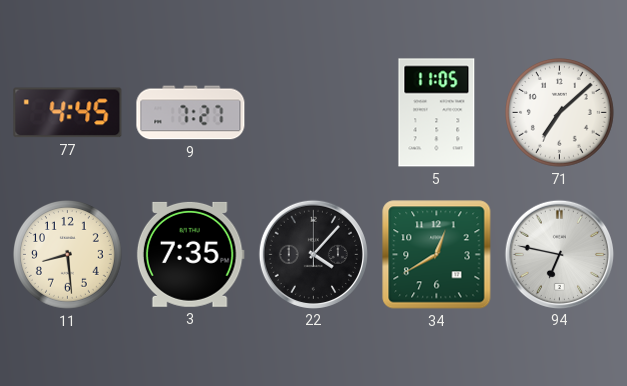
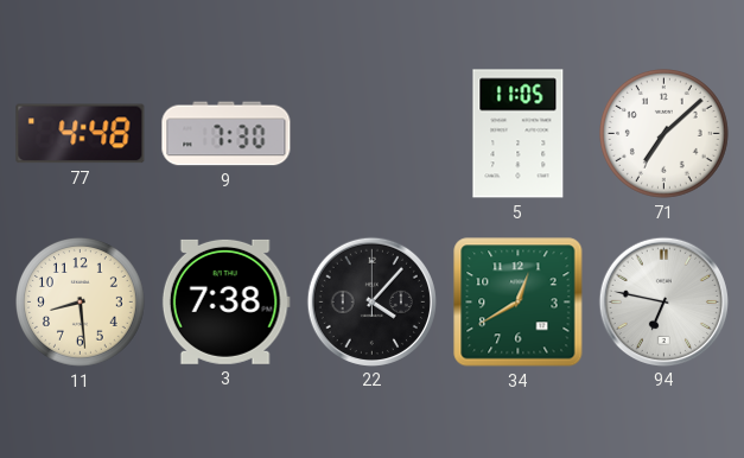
77: 4:45 -> 4:48 (81, 134)
9: 7:27 -> 7:30 (227, 134)
3: 7:35 -> 7:38 (225, 301)
